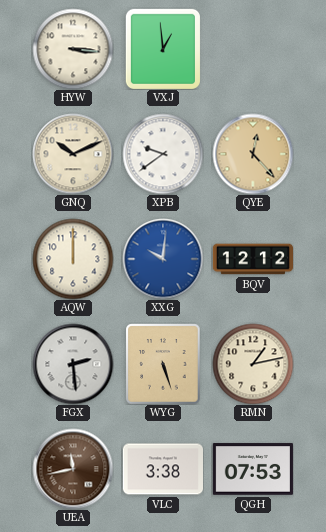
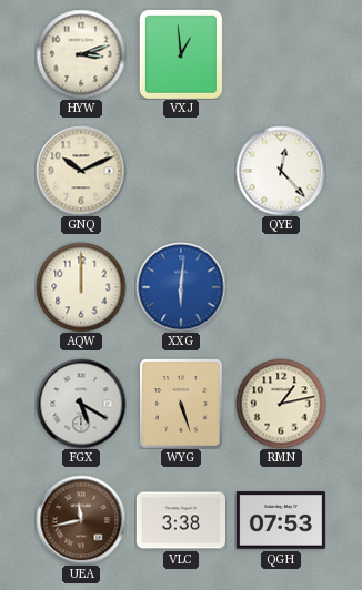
HYW: 3:16 -> 3:12 (81, 54)
XPB: 9:39 -> none (163, 154)
QYE dial: champagne -> white (281, 171)
XXG: 10:01 -> 6:01 (181, 287)
BQV: 12:12 -> none (253, 259)
FGX: 2:29 -> 5:20 (81, 404)
